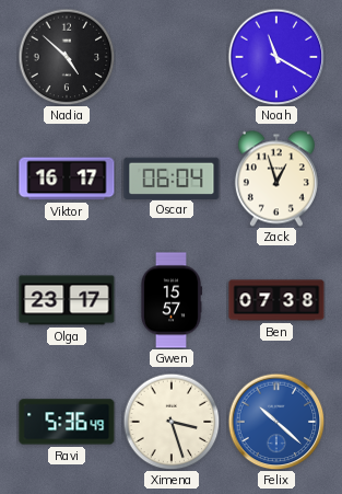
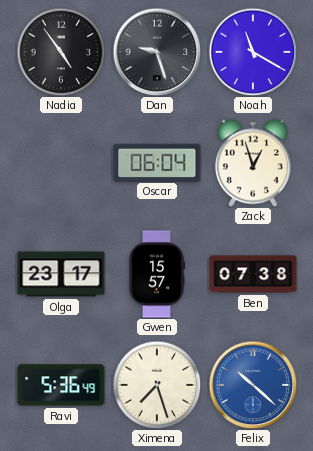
Nadia: 4:52 -> 4:54 (61, 52)
Dan: none -> 9:27 (157, 52)
Viktor: 16:17 -> none (67, 179)
Ximena: 3:27 -> 7:27 (157, 385)
